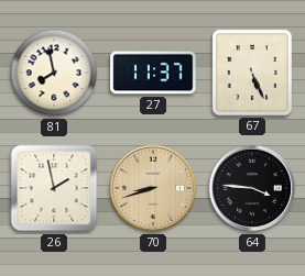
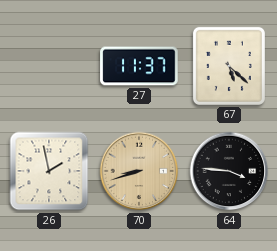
81: 7:58 -> none (54, 73)
67: 5:26 -> 5:22 (229, 66)
